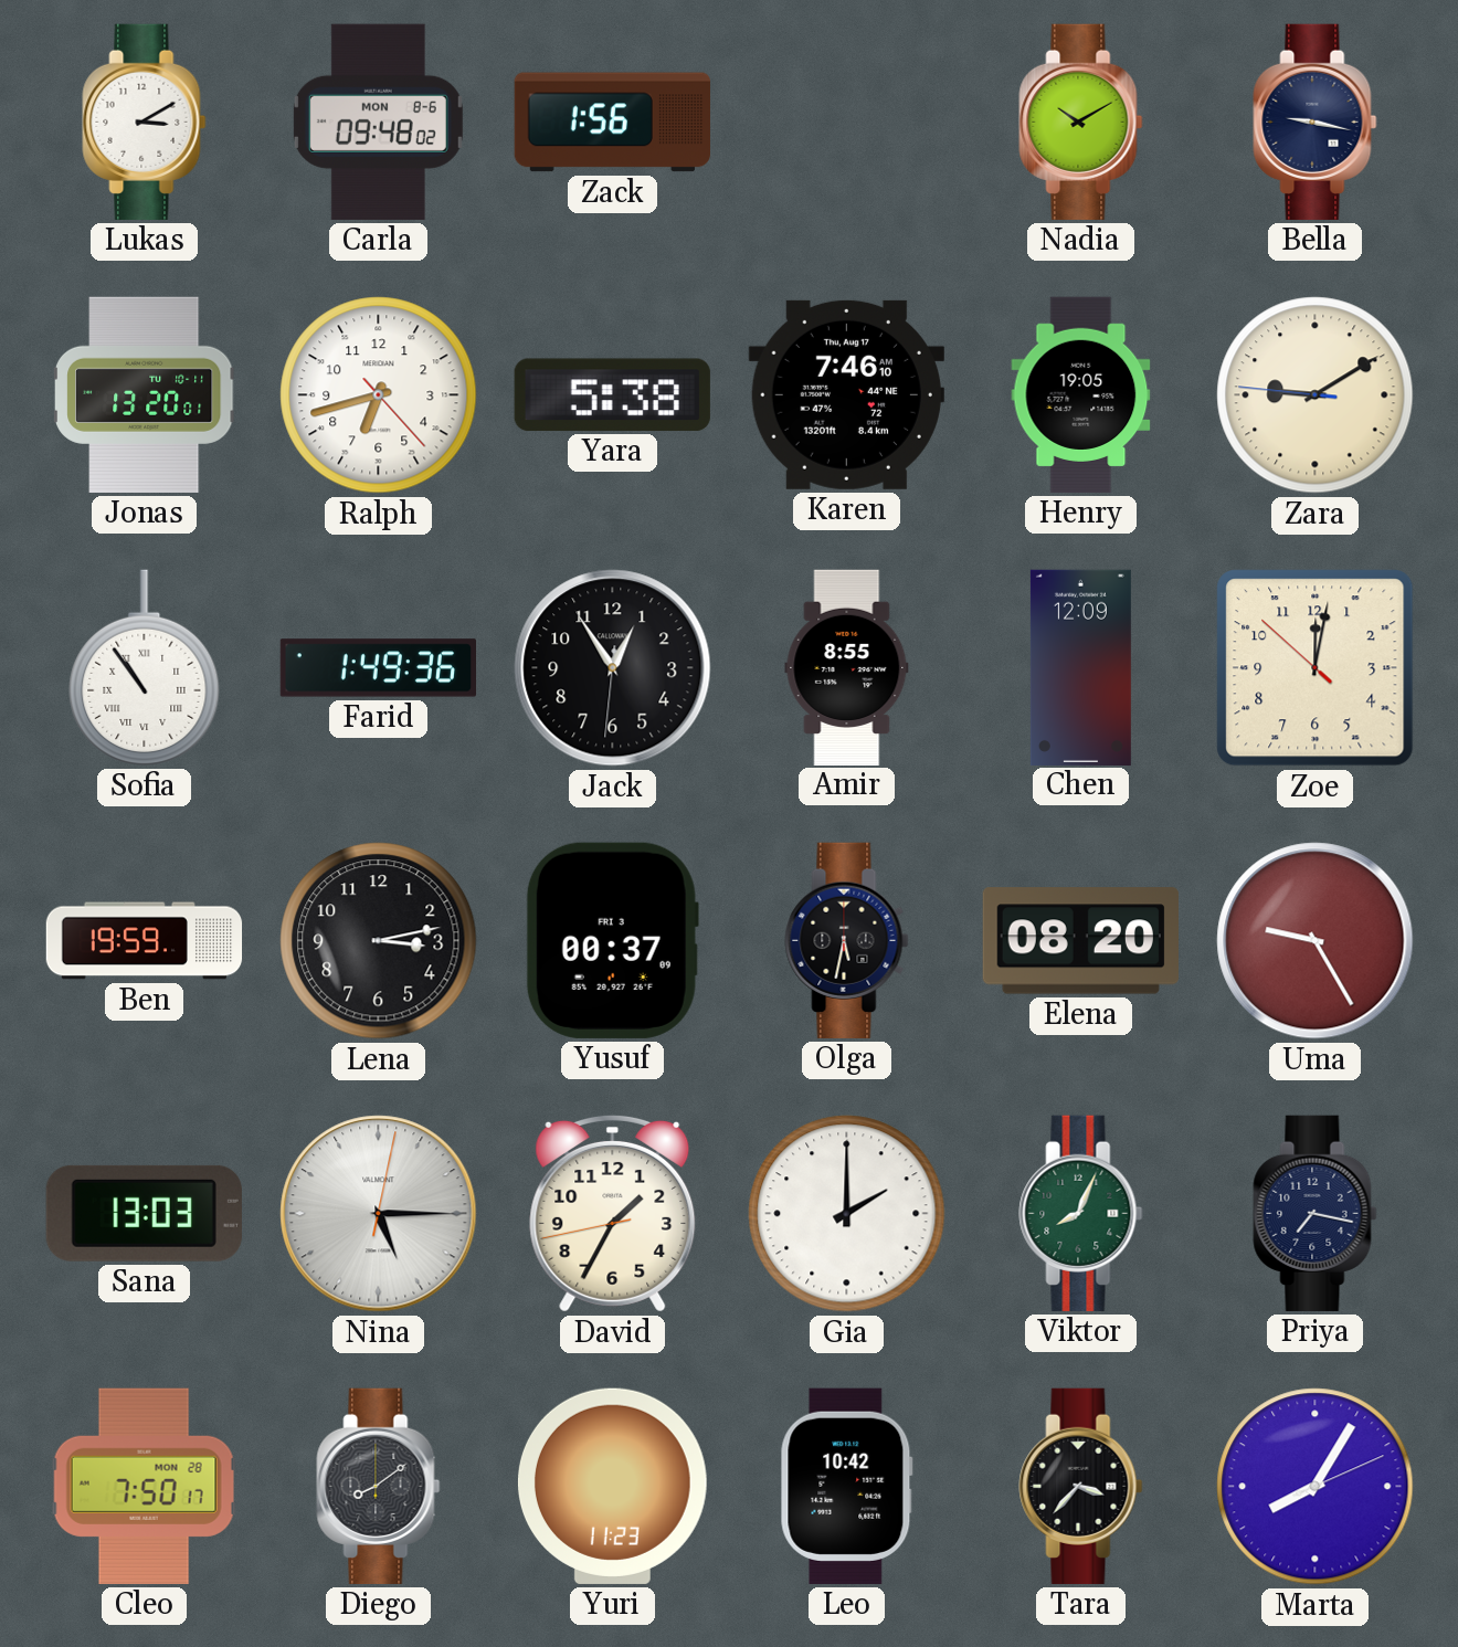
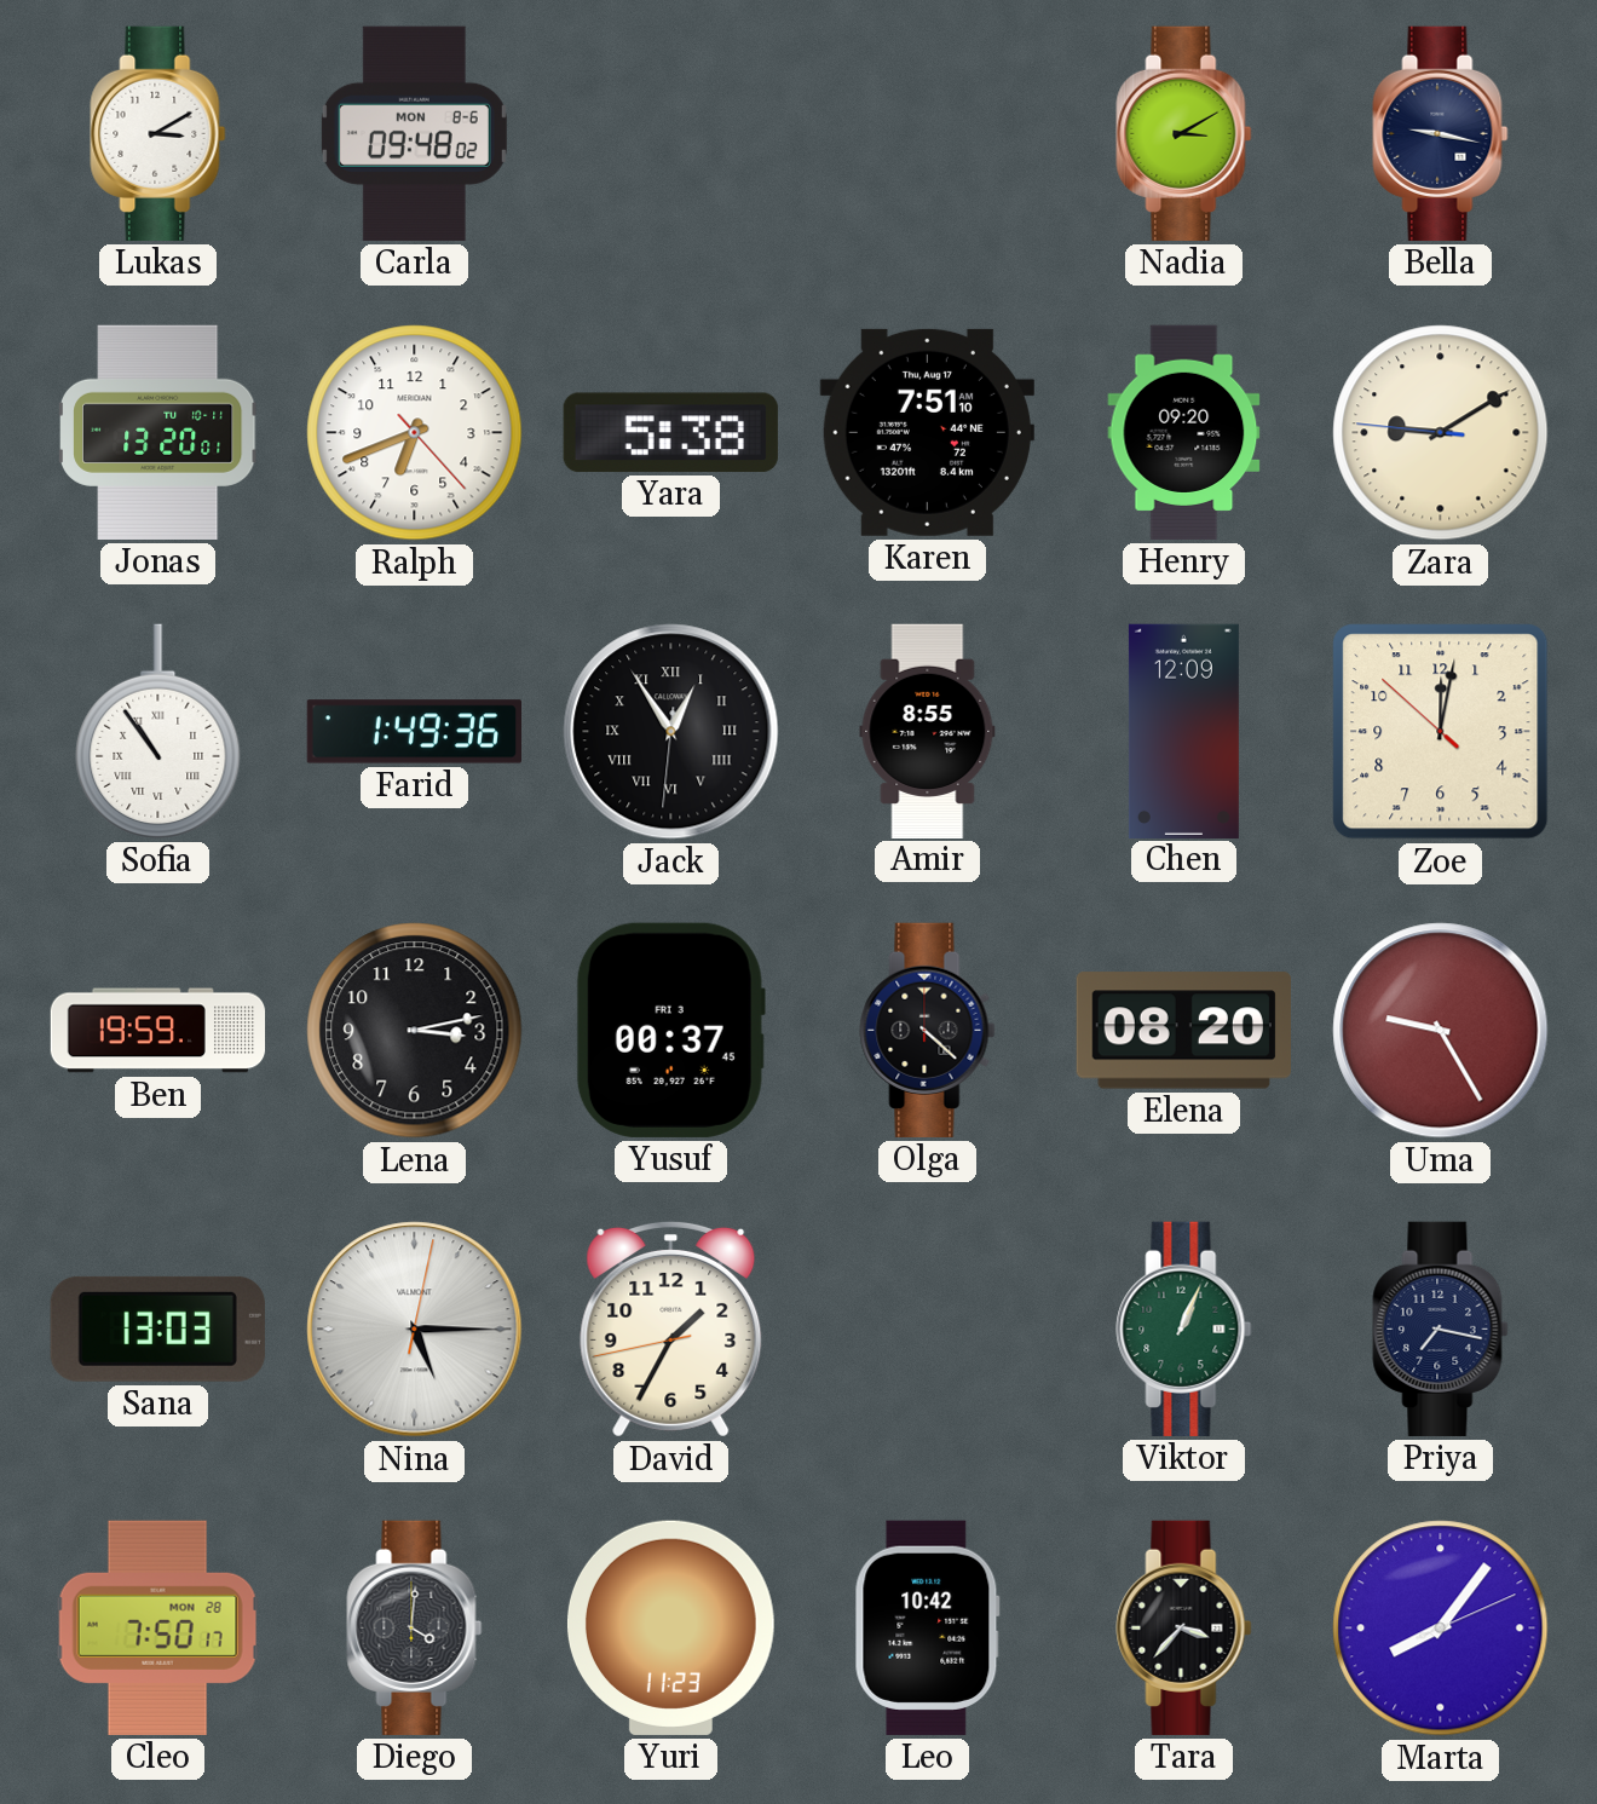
Zack: 1:56 -> none (612, 123)
Nadia: 10:10 -> 3:10 (1184, 133)
Ralph: 6:42 -> 6:41 (415, 433)
Karen: 7:46 -> 7:51 (927, 432)
Henry: 19:05 -> 09:20 (1184, 432)
Jack numerals: Arabic -> Roman (671, 732)
Yusuf: 00:37:09 -> 00:37:45 (670, 1030)
Olga: 5:32 -> 4:22 (928, 1030)
Gia: 2:00 -> none (847, 1214)
Viktor: 8:04 -> 1:04 (1184, 1328)
Diego: 8:09 -> 4:01 (415, 1627)
Marta: 8:05 -> 8:06 (1441, 1629)
